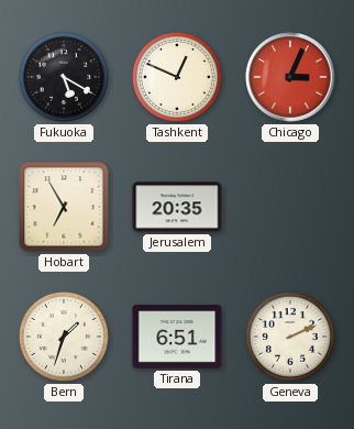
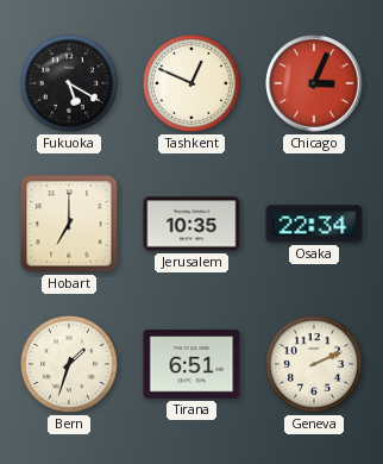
Hobart: 6:55 -> 7:00 (69, 224)
Jerusalem: 20:35 -> 10:35 (191, 224)
Osaka: none -> 22:34 (314, 224)
